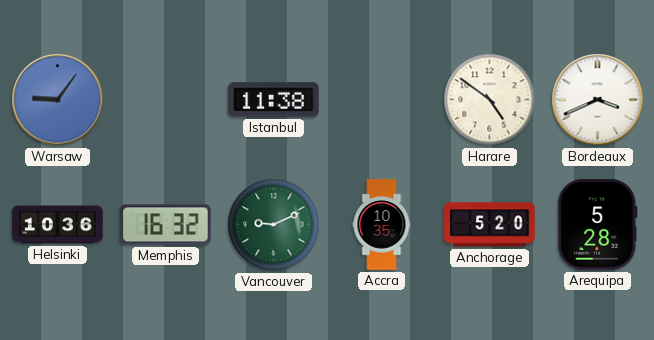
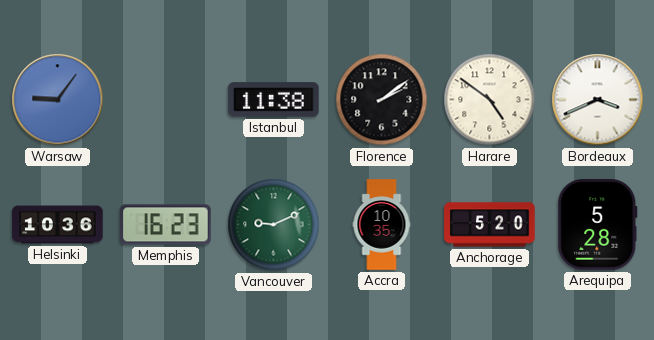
Florence: none -> 2:09 (382, 100)
Memphis: 16:32 -> 16:23 (166, 225)
